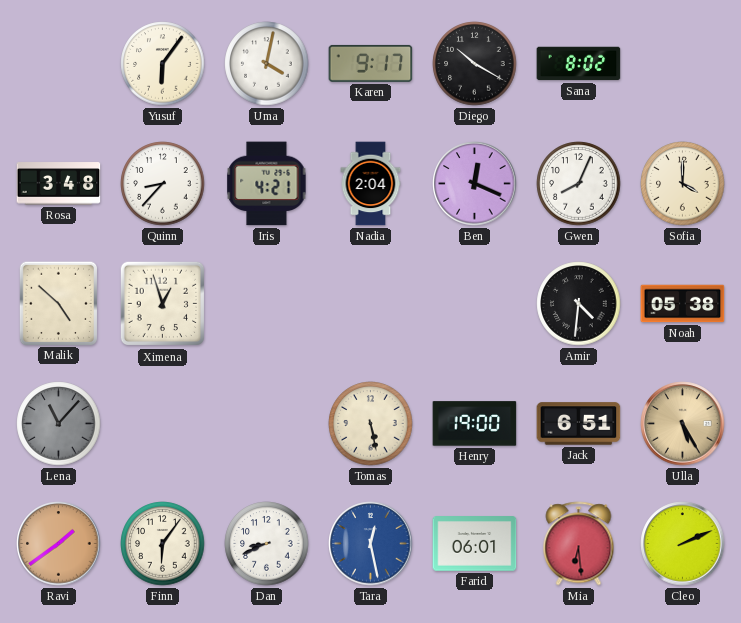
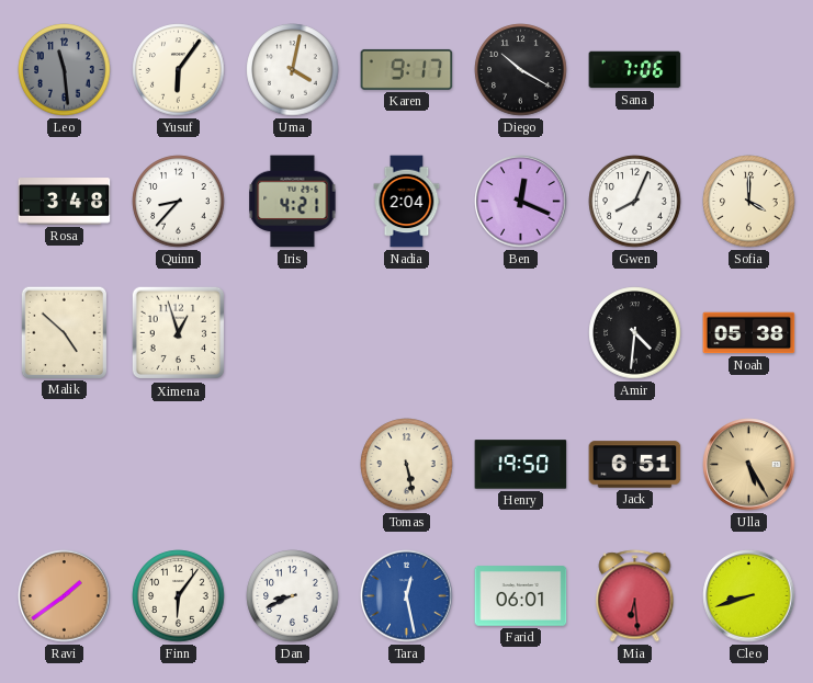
Leo: none -> 11:29 (65, 70)
Sana: 8:02 -> 7:06 (635, 70)
Lena: 11:07 -> none (59, 424)
Henry: 19:00 -> 19:50 (521, 465)
Cleo: 2:11 -> 8:42 (749, 596)
